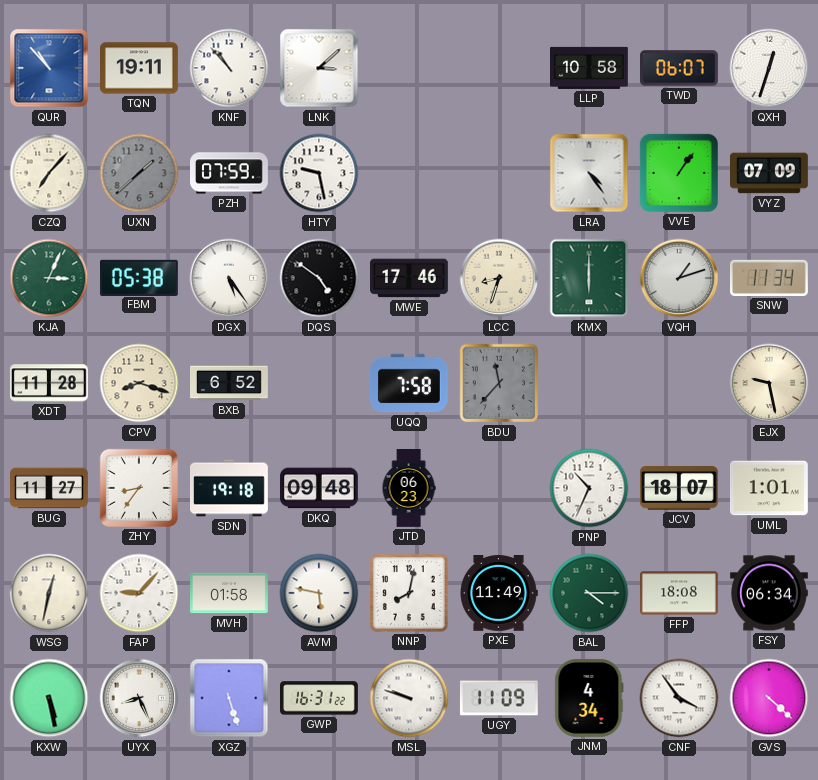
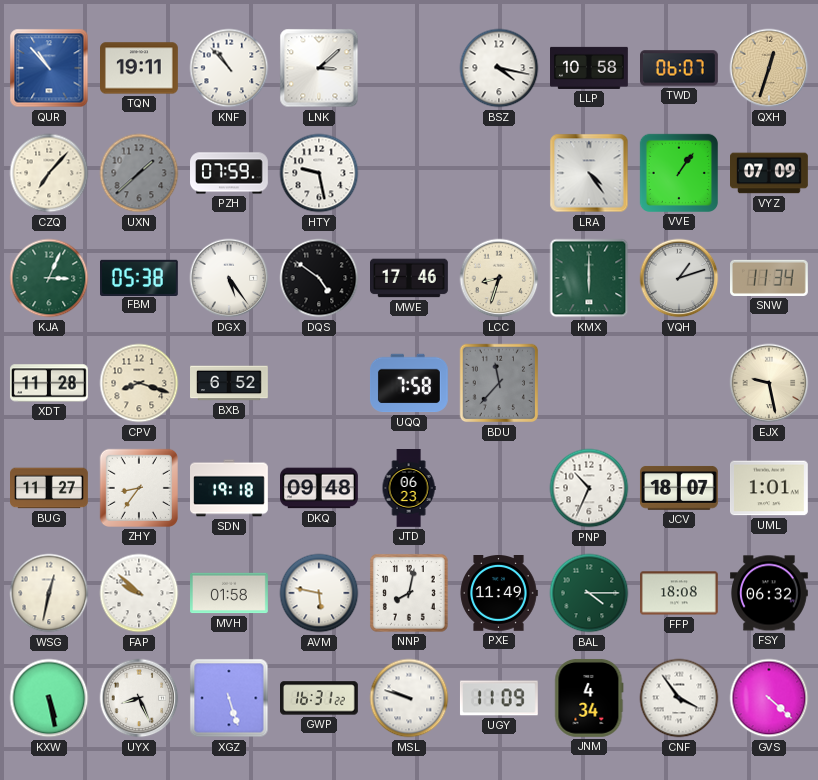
BSZ: none -> 4:17 (499, 68)
QXH dial: white -> champagne (769, 68)
FAP: 9:07 -> 9:52 (139, 593)
FSY: 06:34 -> 06:32 (770, 593)
